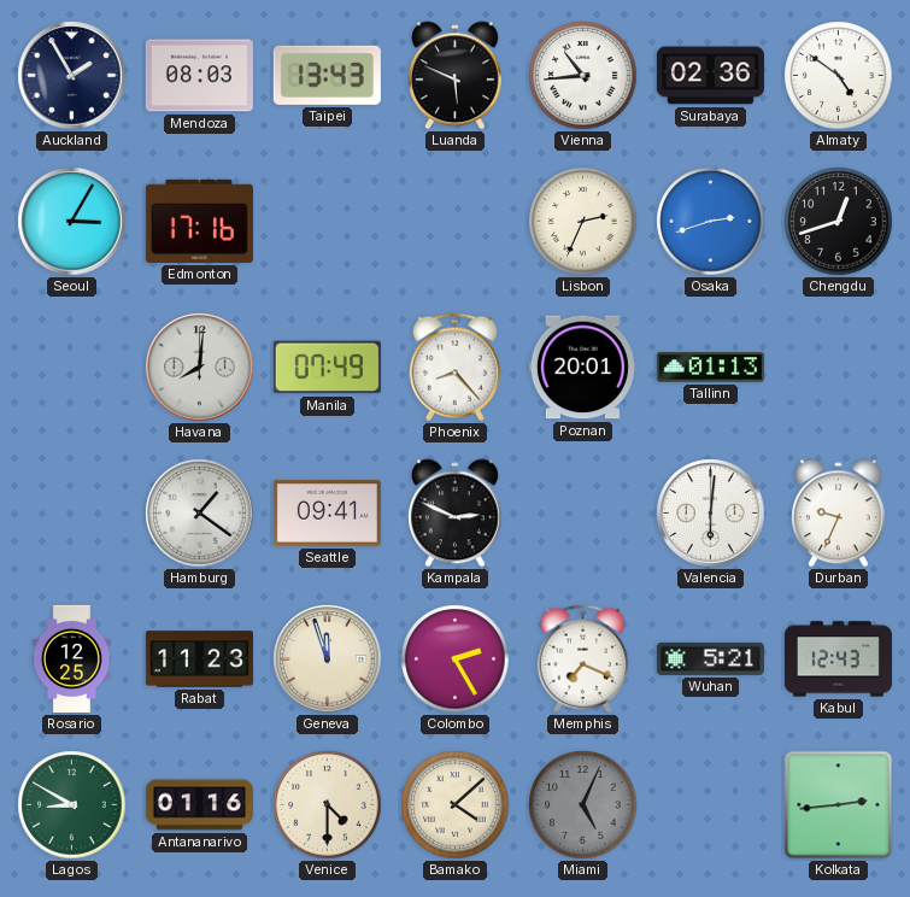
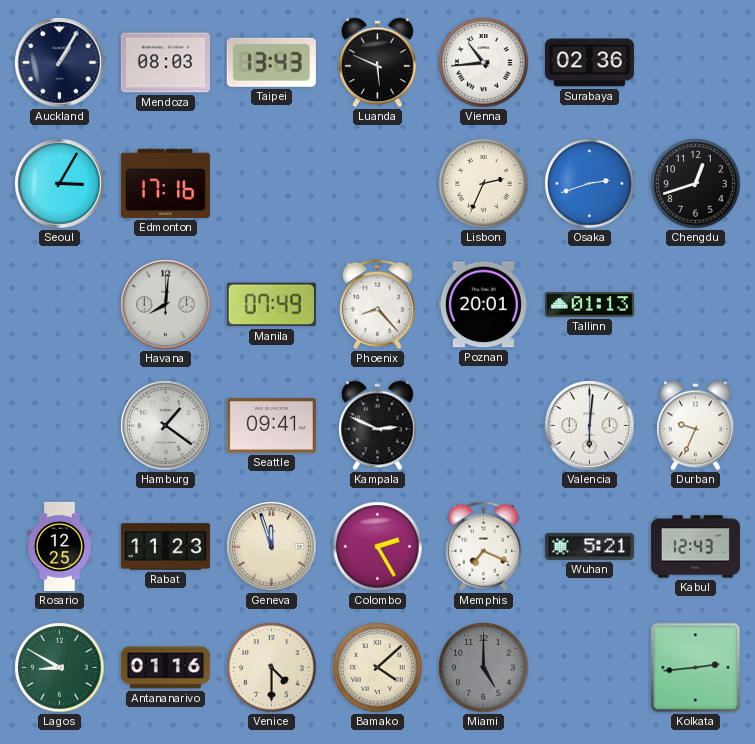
Auckland: 1:55 -> 1:05 (60, 63)
Almaty: 4:51 -> none (839, 76)
Miami: 5:04 -> 5:00 (484, 668)
